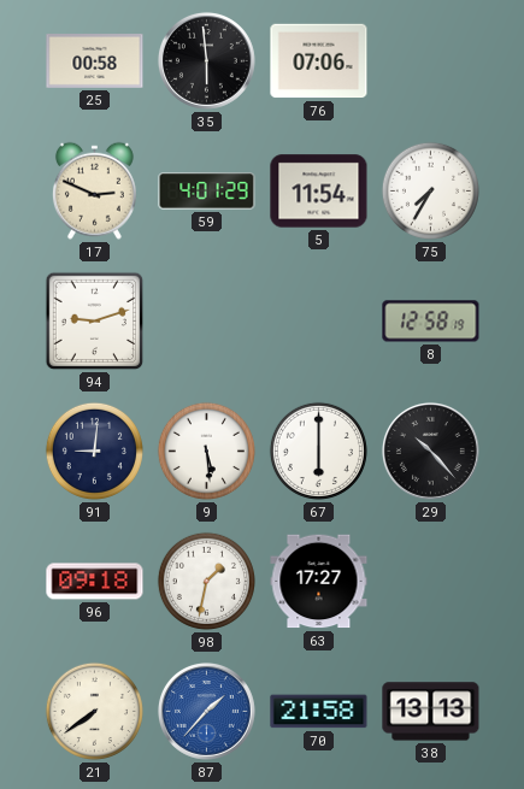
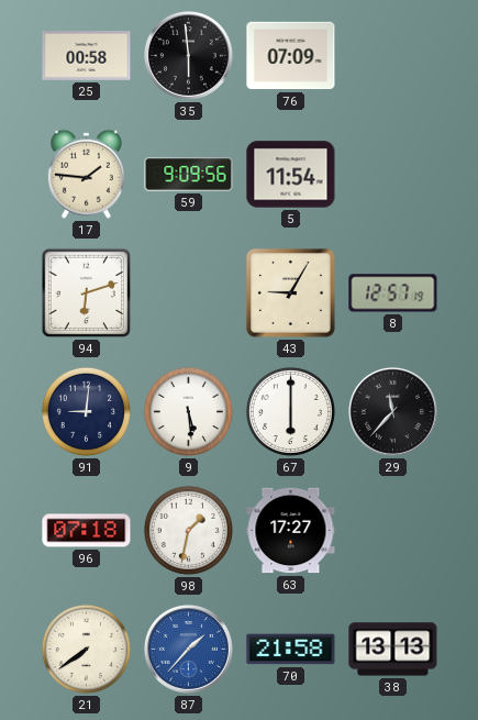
76: 07:06 -> 07:09 (291, 56)
17: 2:49 -> 1:46 (86, 174)
59: 4:01 -> 9:09 (189, 175)
75: 7:35 -> none (430, 190)
94: 9:12 -> 6:12 (87, 293)
43: none -> 9:05 (290, 292)
8: 12:58 -> 12:57 (393, 293)
29: 10:23 -> 11:37 (392, 411)
96: 09:18 -> 07:18 (87, 531)
